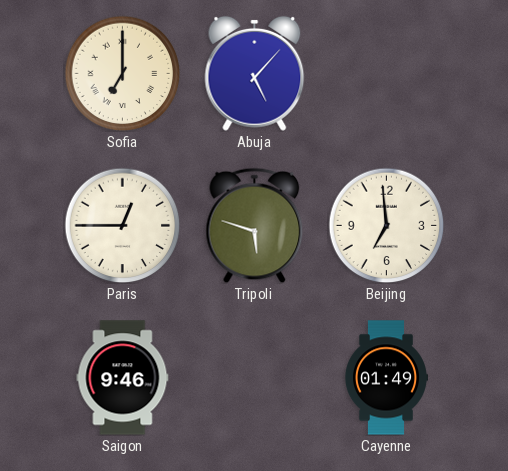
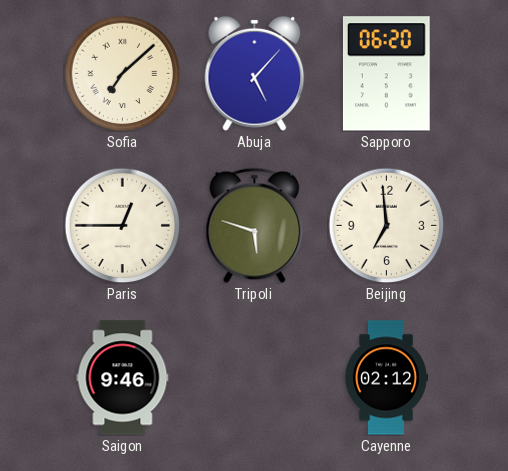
Sofia: 7:00 -> 7:08 (122, 73)
Sapporo: none -> 06:20 (386, 74)
Cayenne: 01:49 -> 02:12 (385, 378)
